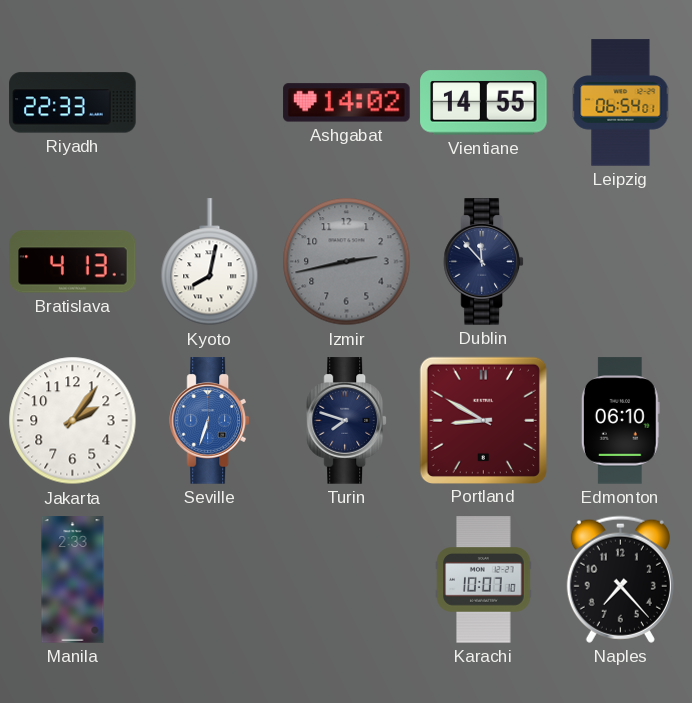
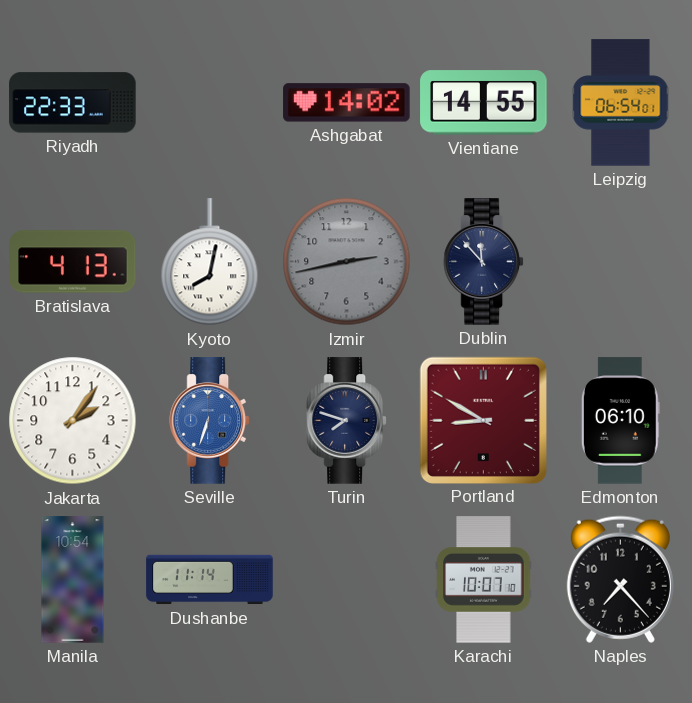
Manila: 2:33 -> 10:54 (73, 580)
Dushanbe: none -> 11:14 (210, 580)
